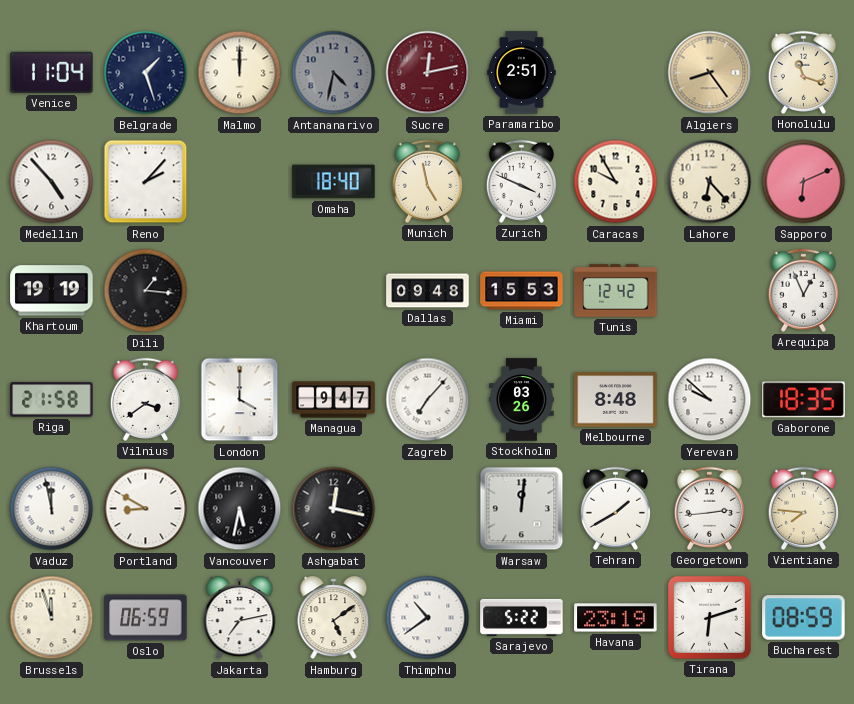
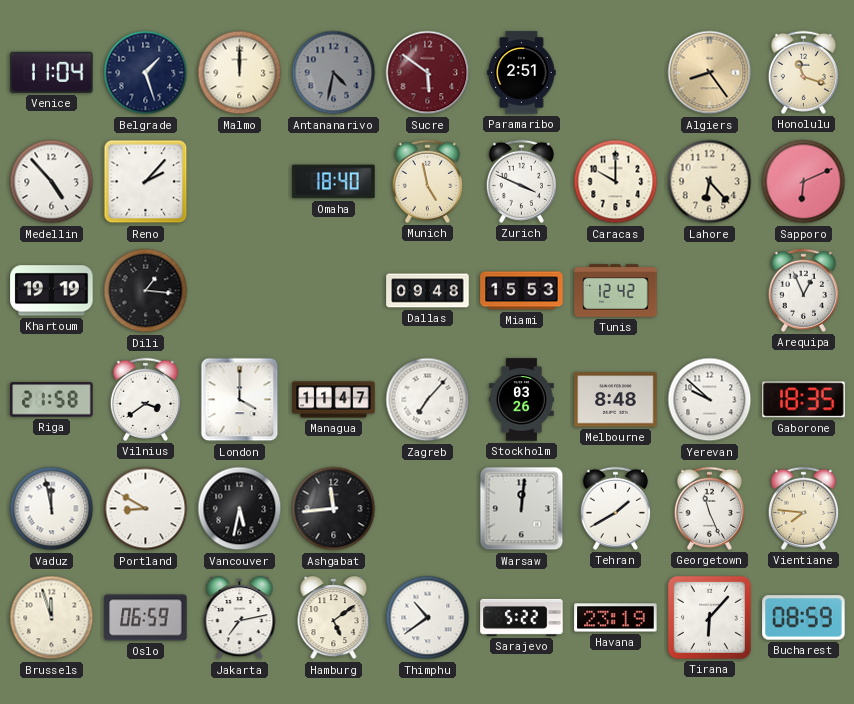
Sucre: 12:13 -> 5:51 (428, 73)
Caracas: 9:55 -> 10:00 (616, 182)
Managua: 9:47 -> 11:47 (334, 400)
Ashgabat: 12:17 -> 11:44 (334, 509)
Georgetown: 2:44 -> 11:26 (709, 508)
Tirana: 6:12 -> 6:07 (709, 617)
